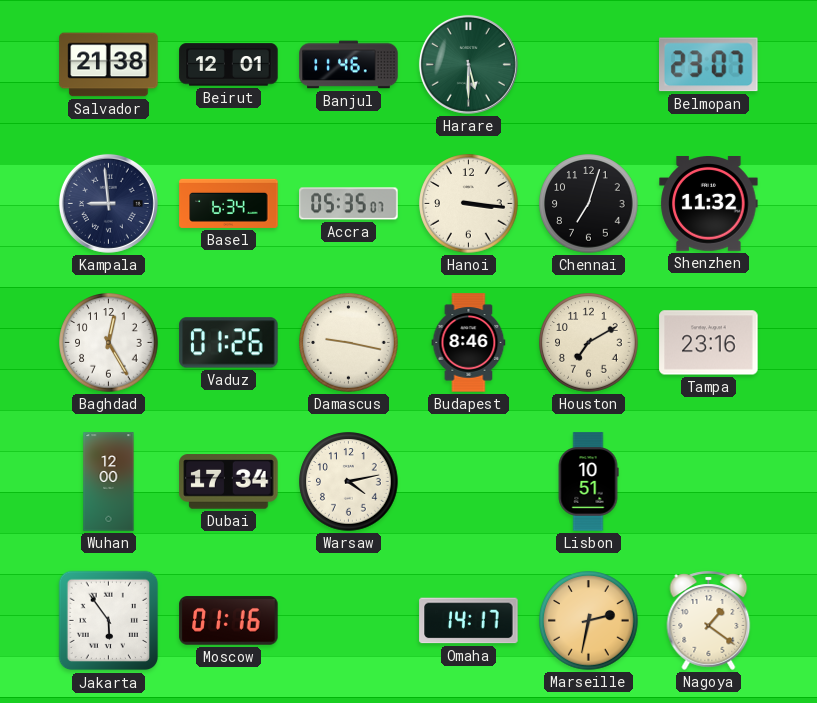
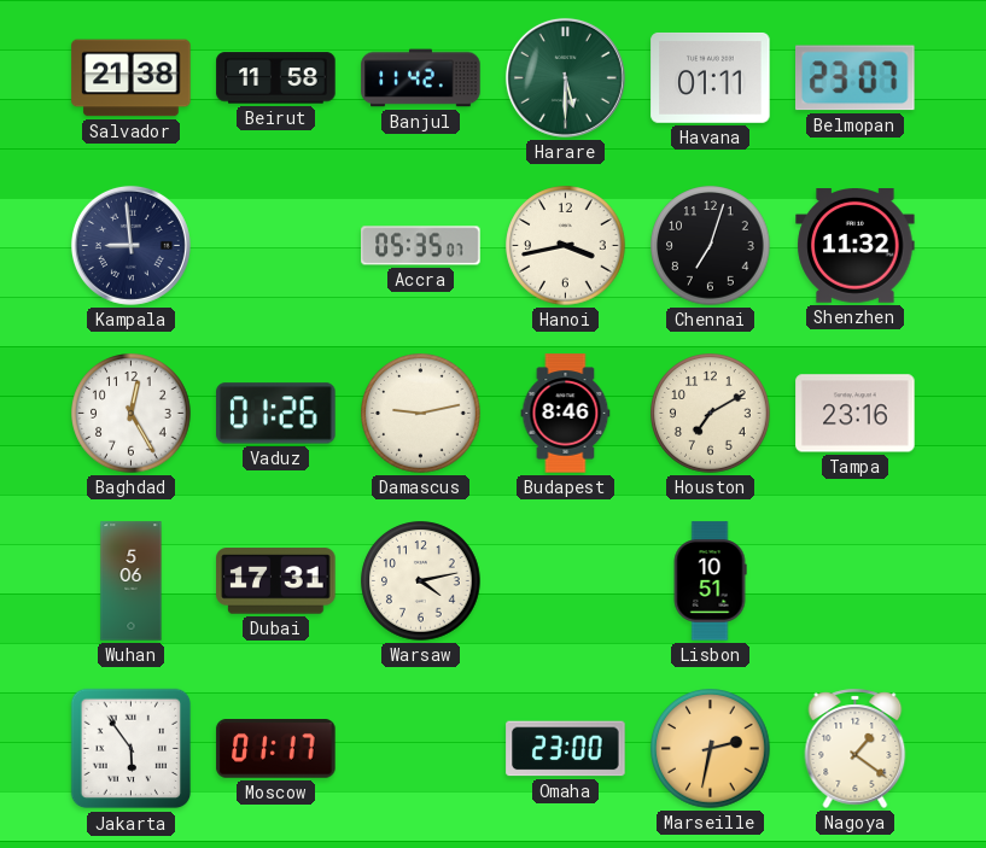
Beirut: 12:01 -> 11:58 (276, 78)
Banjul: 11:46 -> 11:42 (421, 78)
Havana: none -> 01:11 (711, 77)
Basel: 6:34 -> none (229, 203)
Hanoi: 3:16 -> 3:43 (566, 246)
Damascus: 9:17 -> 9:13 (421, 414)
Wuhan: 12:00 -> 5:06 (132, 581)
Dubai: 17:34 -> 17:31 (276, 581)
Moscow: 01:16 -> 01:17 (276, 749)
Omaha: 14:17 -> 23:00 (566, 749)
